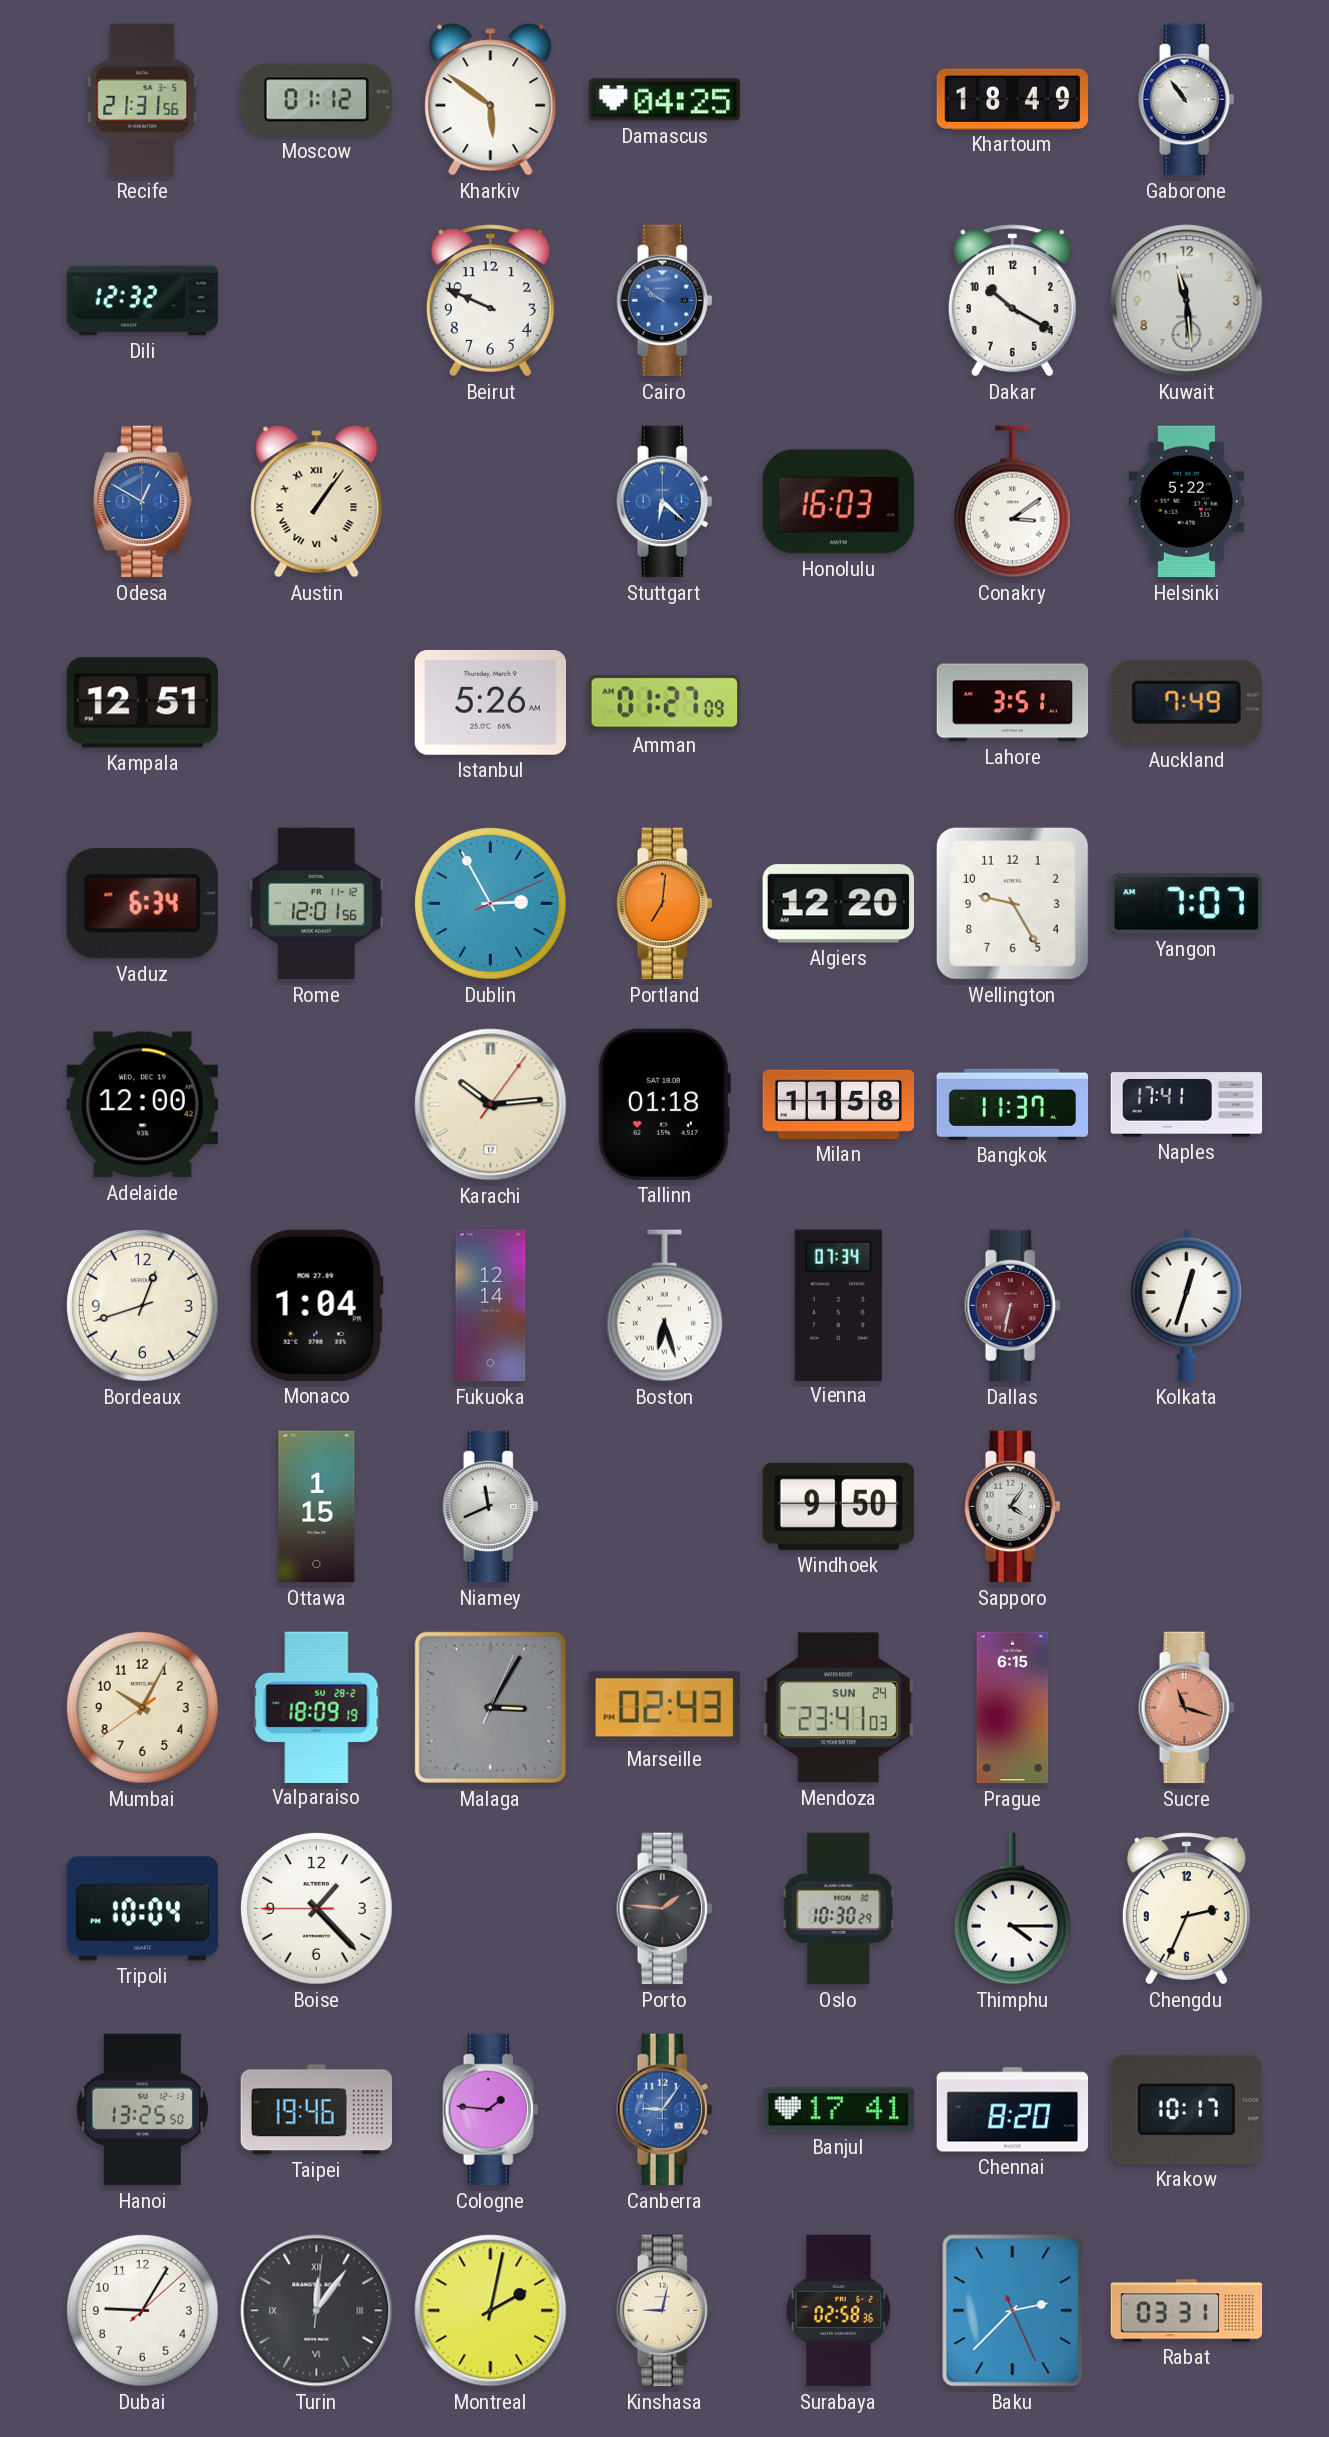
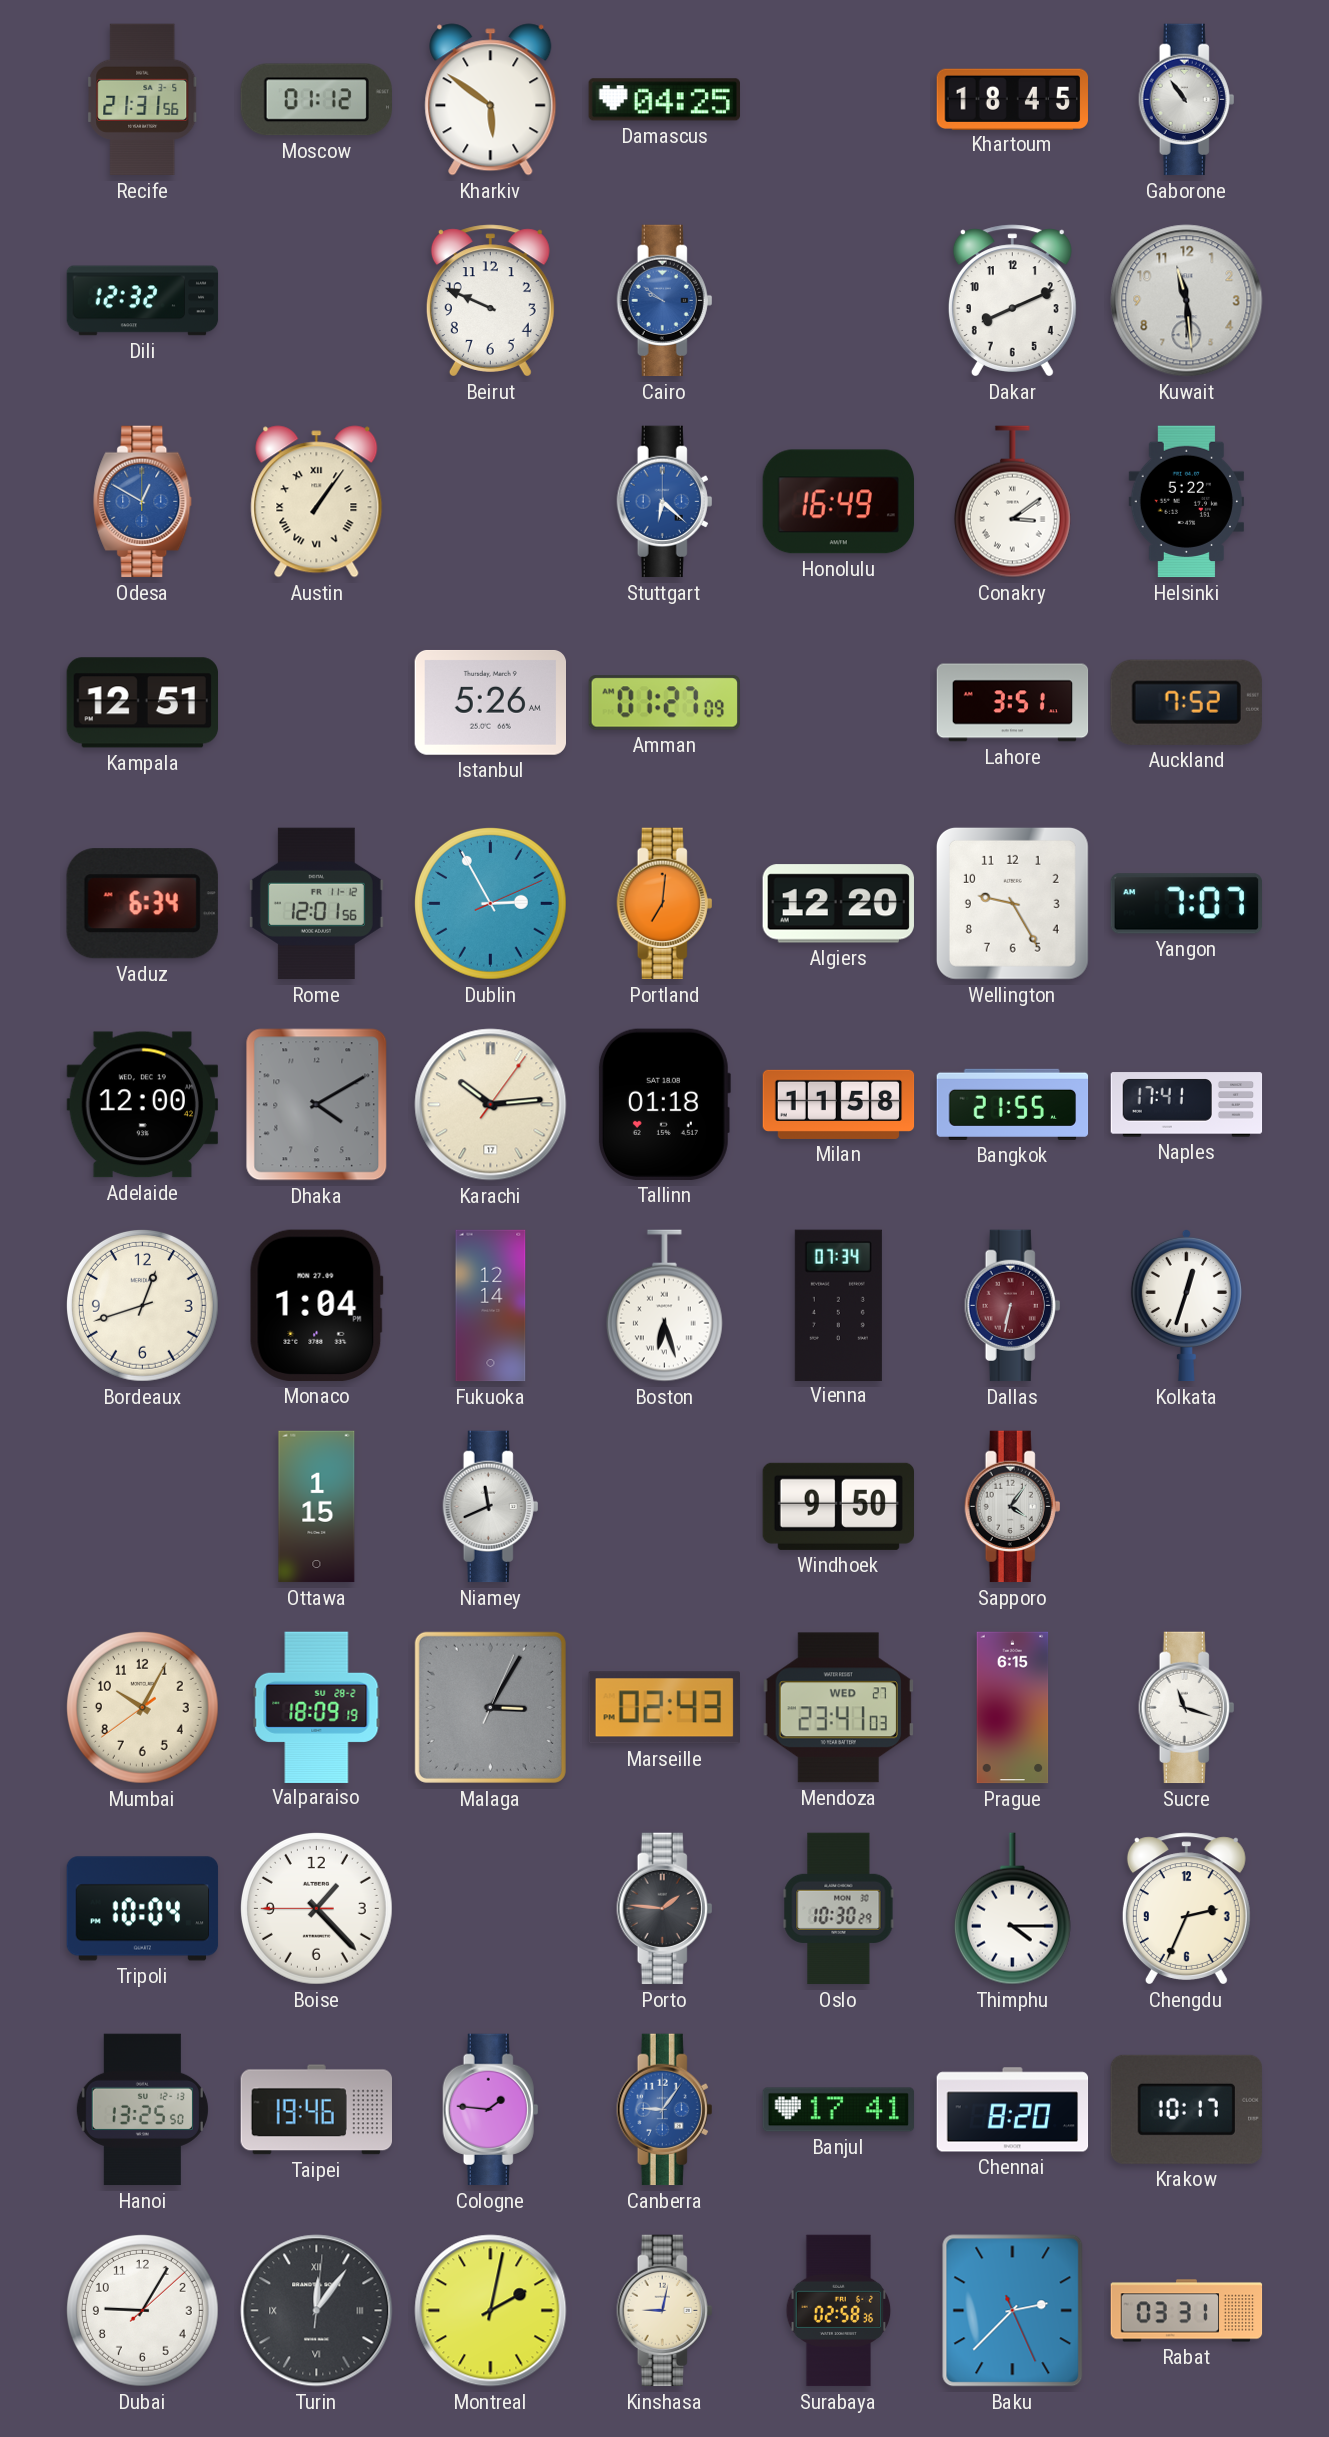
Khartoum: 18:49 -> 18:45 (1013, 99)
Dakar: 10:20 -> 8:11 (1012, 301)
Honolulu: 16:03 -> 16:49 (838, 502)
Auckland: 7:49 -> 7:52 (1186, 702)
Dhaka: none -> 4:10 (317, 1105)
Bangkok: 11:37 -> 21:55 (1013, 1104)
Mendoza date: SUN 24 -> WED 27 (838, 1708)
Sucre dial: salmon -> white (1187, 1708)
